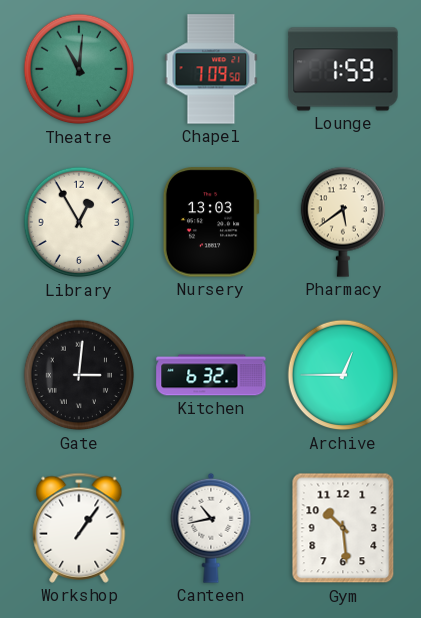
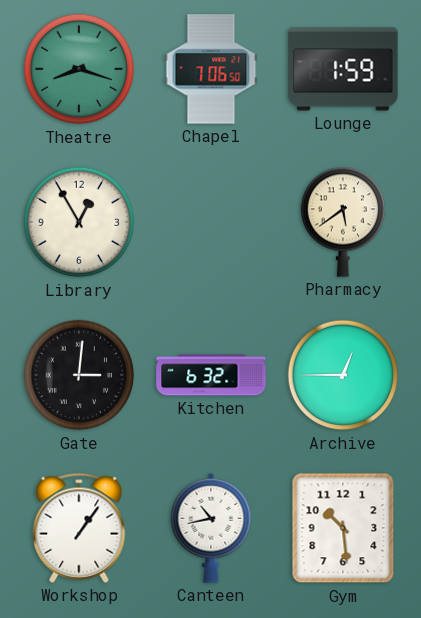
Theatre: 11:01 -> 8:18 (79, 69)
Chapel: 7:09 -> 7:06 (211, 69)
Nursery: 13:03 -> none (211, 222)
